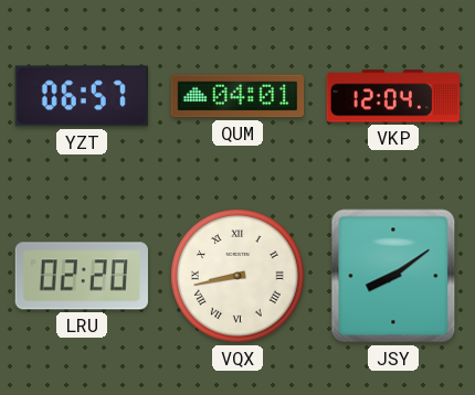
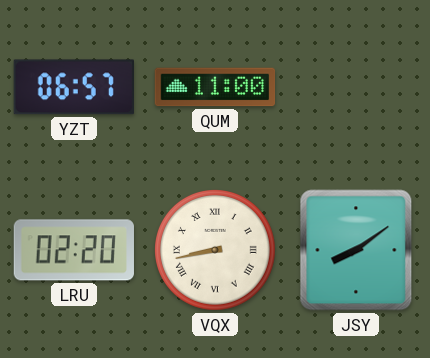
QUM: 04:01 -> 11:00 (215, 87)
VKP: 12:04 -> none (392, 96)
